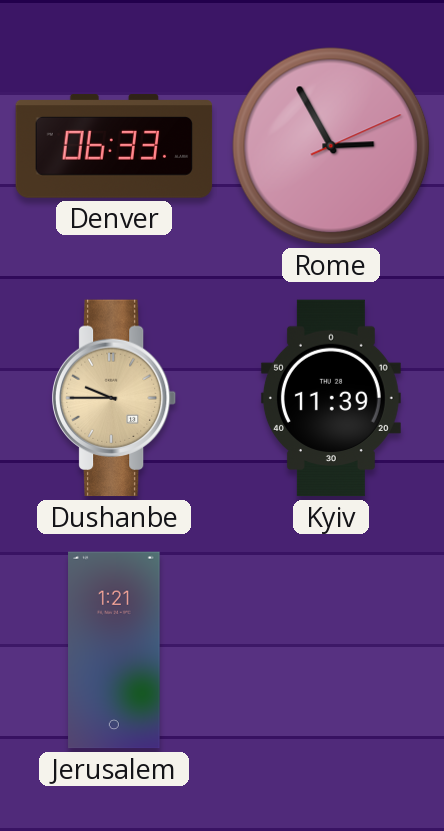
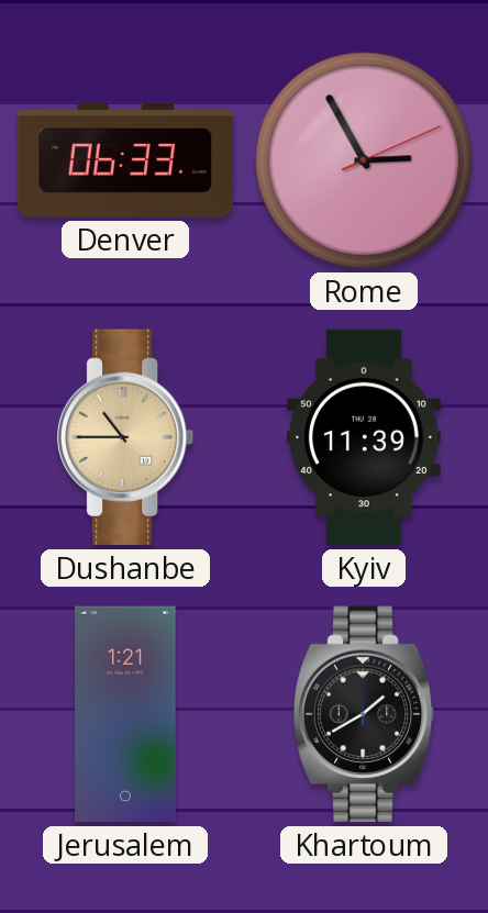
Dushanbe: 9:45 -> 10:45 (126, 437)
Khartoum: none -> 1:40 (364, 714)
